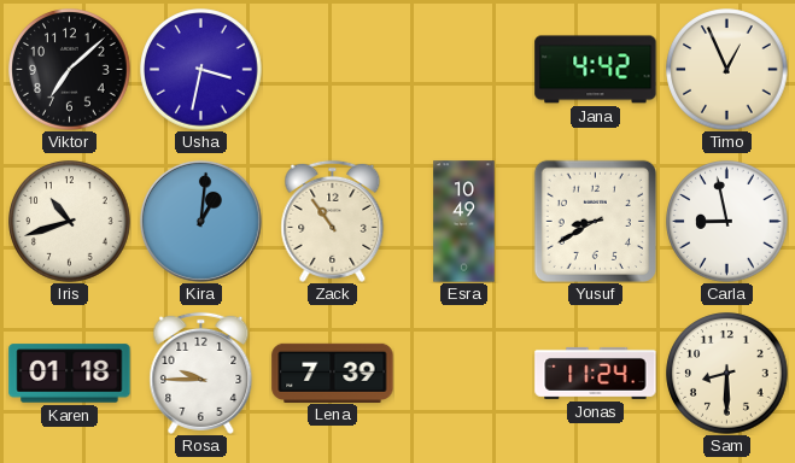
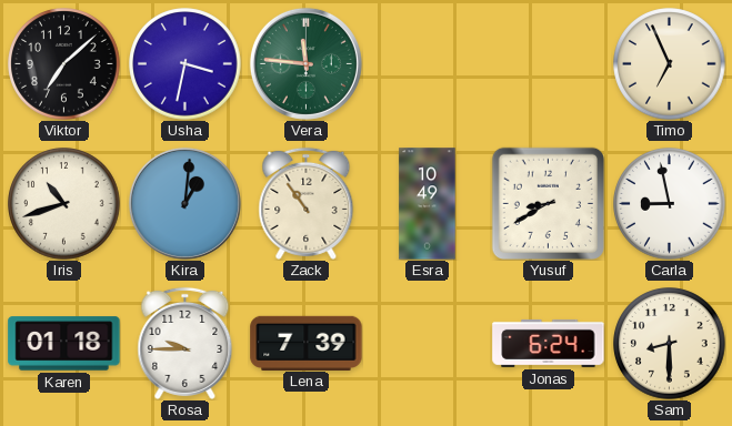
Vera: none -> 11:46 (305, 63)
Jana: 4:42 -> none (596, 70)
Timo: 12:56 -> 6:56 (670, 64)
Jonas: 11:24 -> 6:24 (549, 343)
